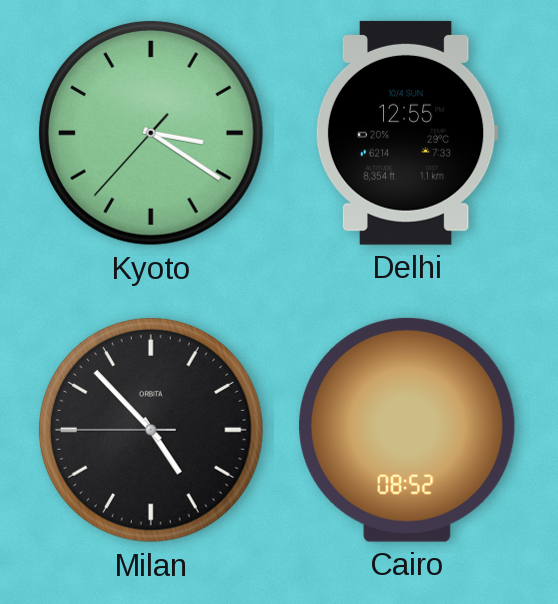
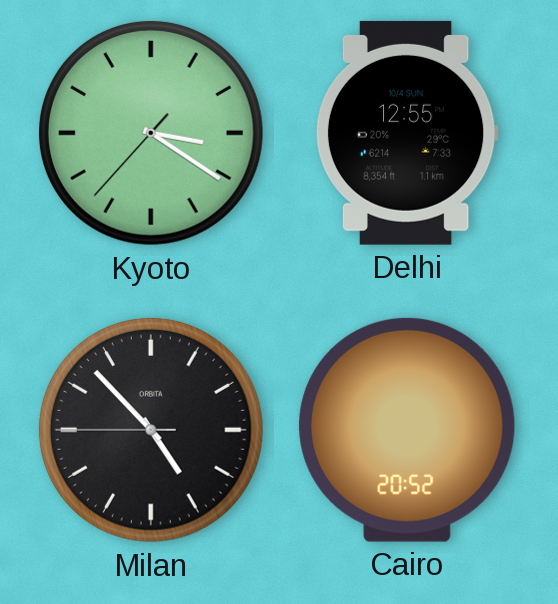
Cairo: 08:52 -> 20:52 (407, 430)
